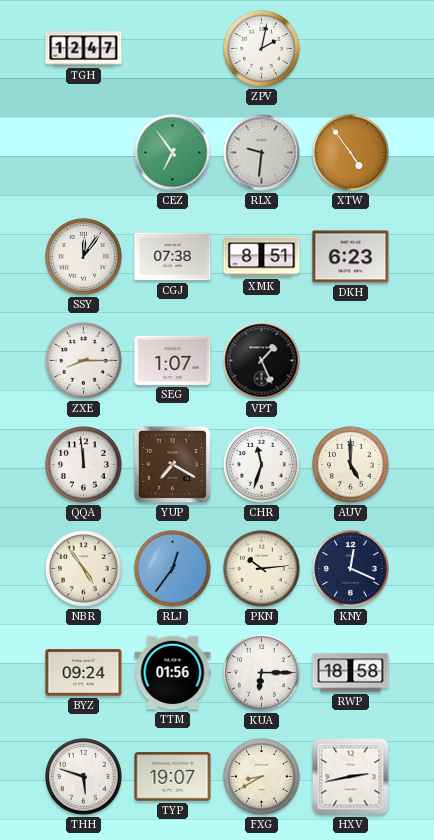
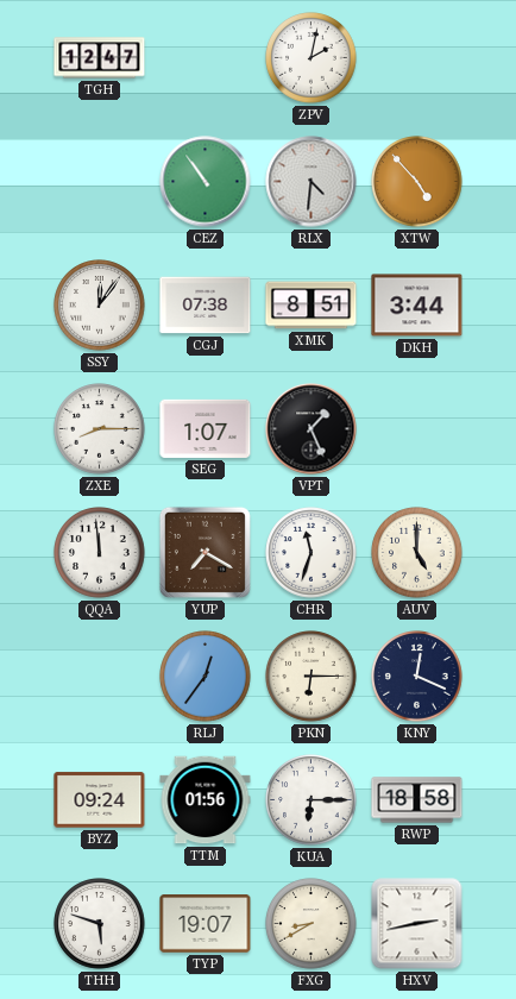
CEZ: 6:54 -> 10:54 (206, 182)
RLX: 9:31 -> 4:31 (312, 182)
XTW: 4:54 -> 4:53 (417, 182)
DKH: 6:23 -> 3:44 (417, 306)
NBR: 4:54 -> none (84, 569)
PKN: 10:14 -> 6:15 (312, 677)
